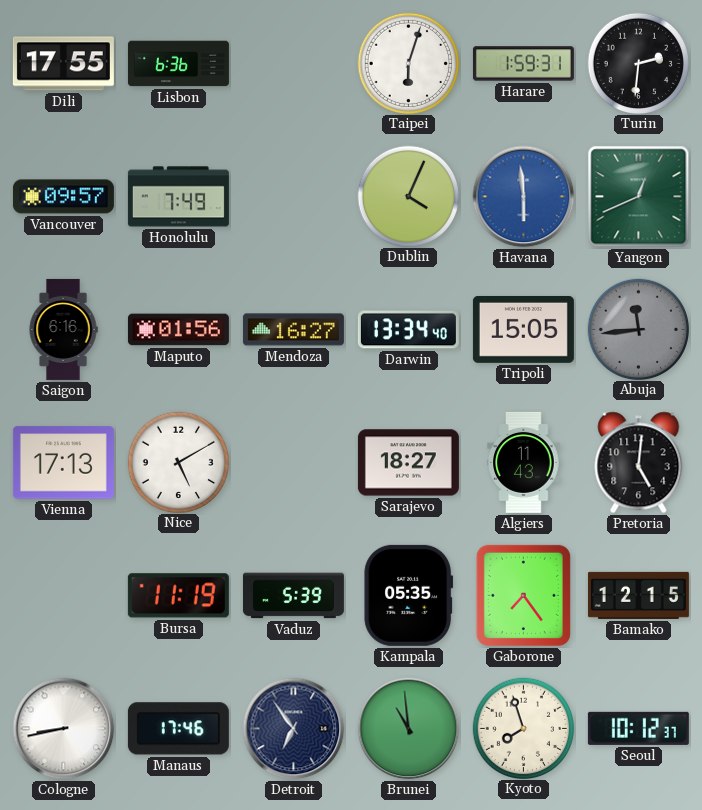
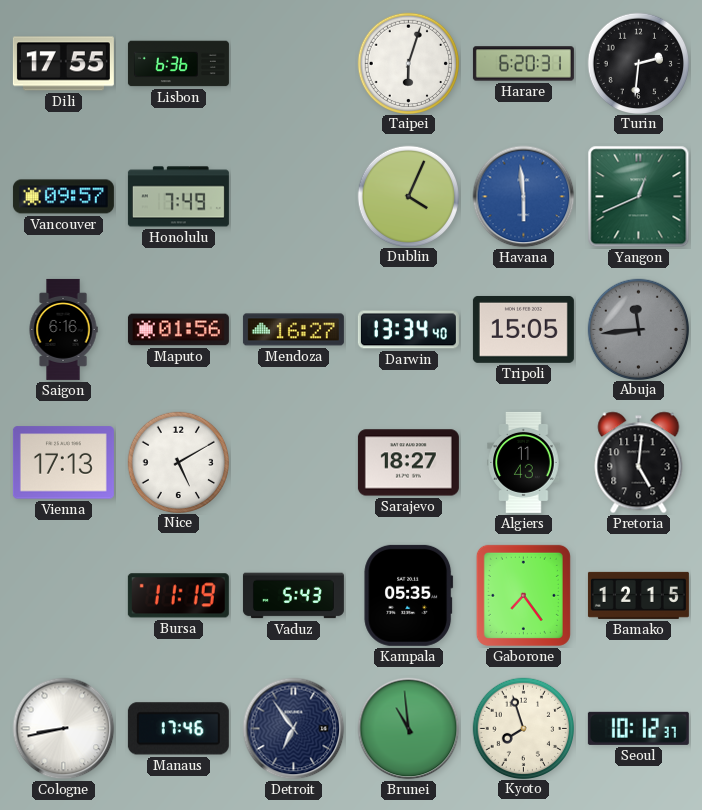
Harare: 1:59 -> 6:20 (523, 64)
Vaduz: 5:39 -> 5:43 (293, 596)
